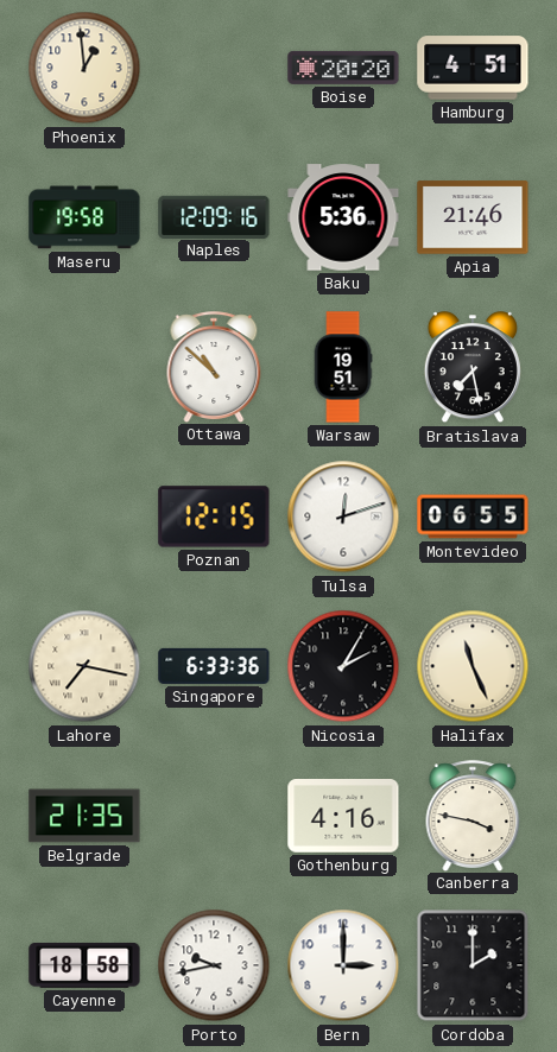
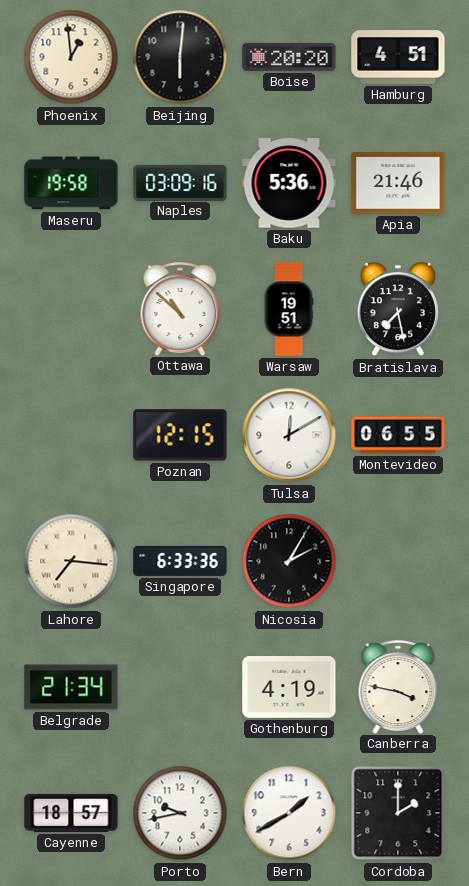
Beijing: none -> 6:01 (180, 57)
Naples: 12:09 -> 03:09 (180, 182)
Tulsa: 12:12 -> 12:10 (289, 435)
Lahore: 7:17 -> 7:16 (71, 561)
Halifax: 11:26 -> none (473, 666)
Belgrade: 21:35 -> 21:34 (71, 687)
Gothenburg: 4:16 -> 4:19 (289, 688)
Cayenne: 18:58 -> 18:57 (71, 813)
Bern: 3:00 -> 1:40 (289, 813)
